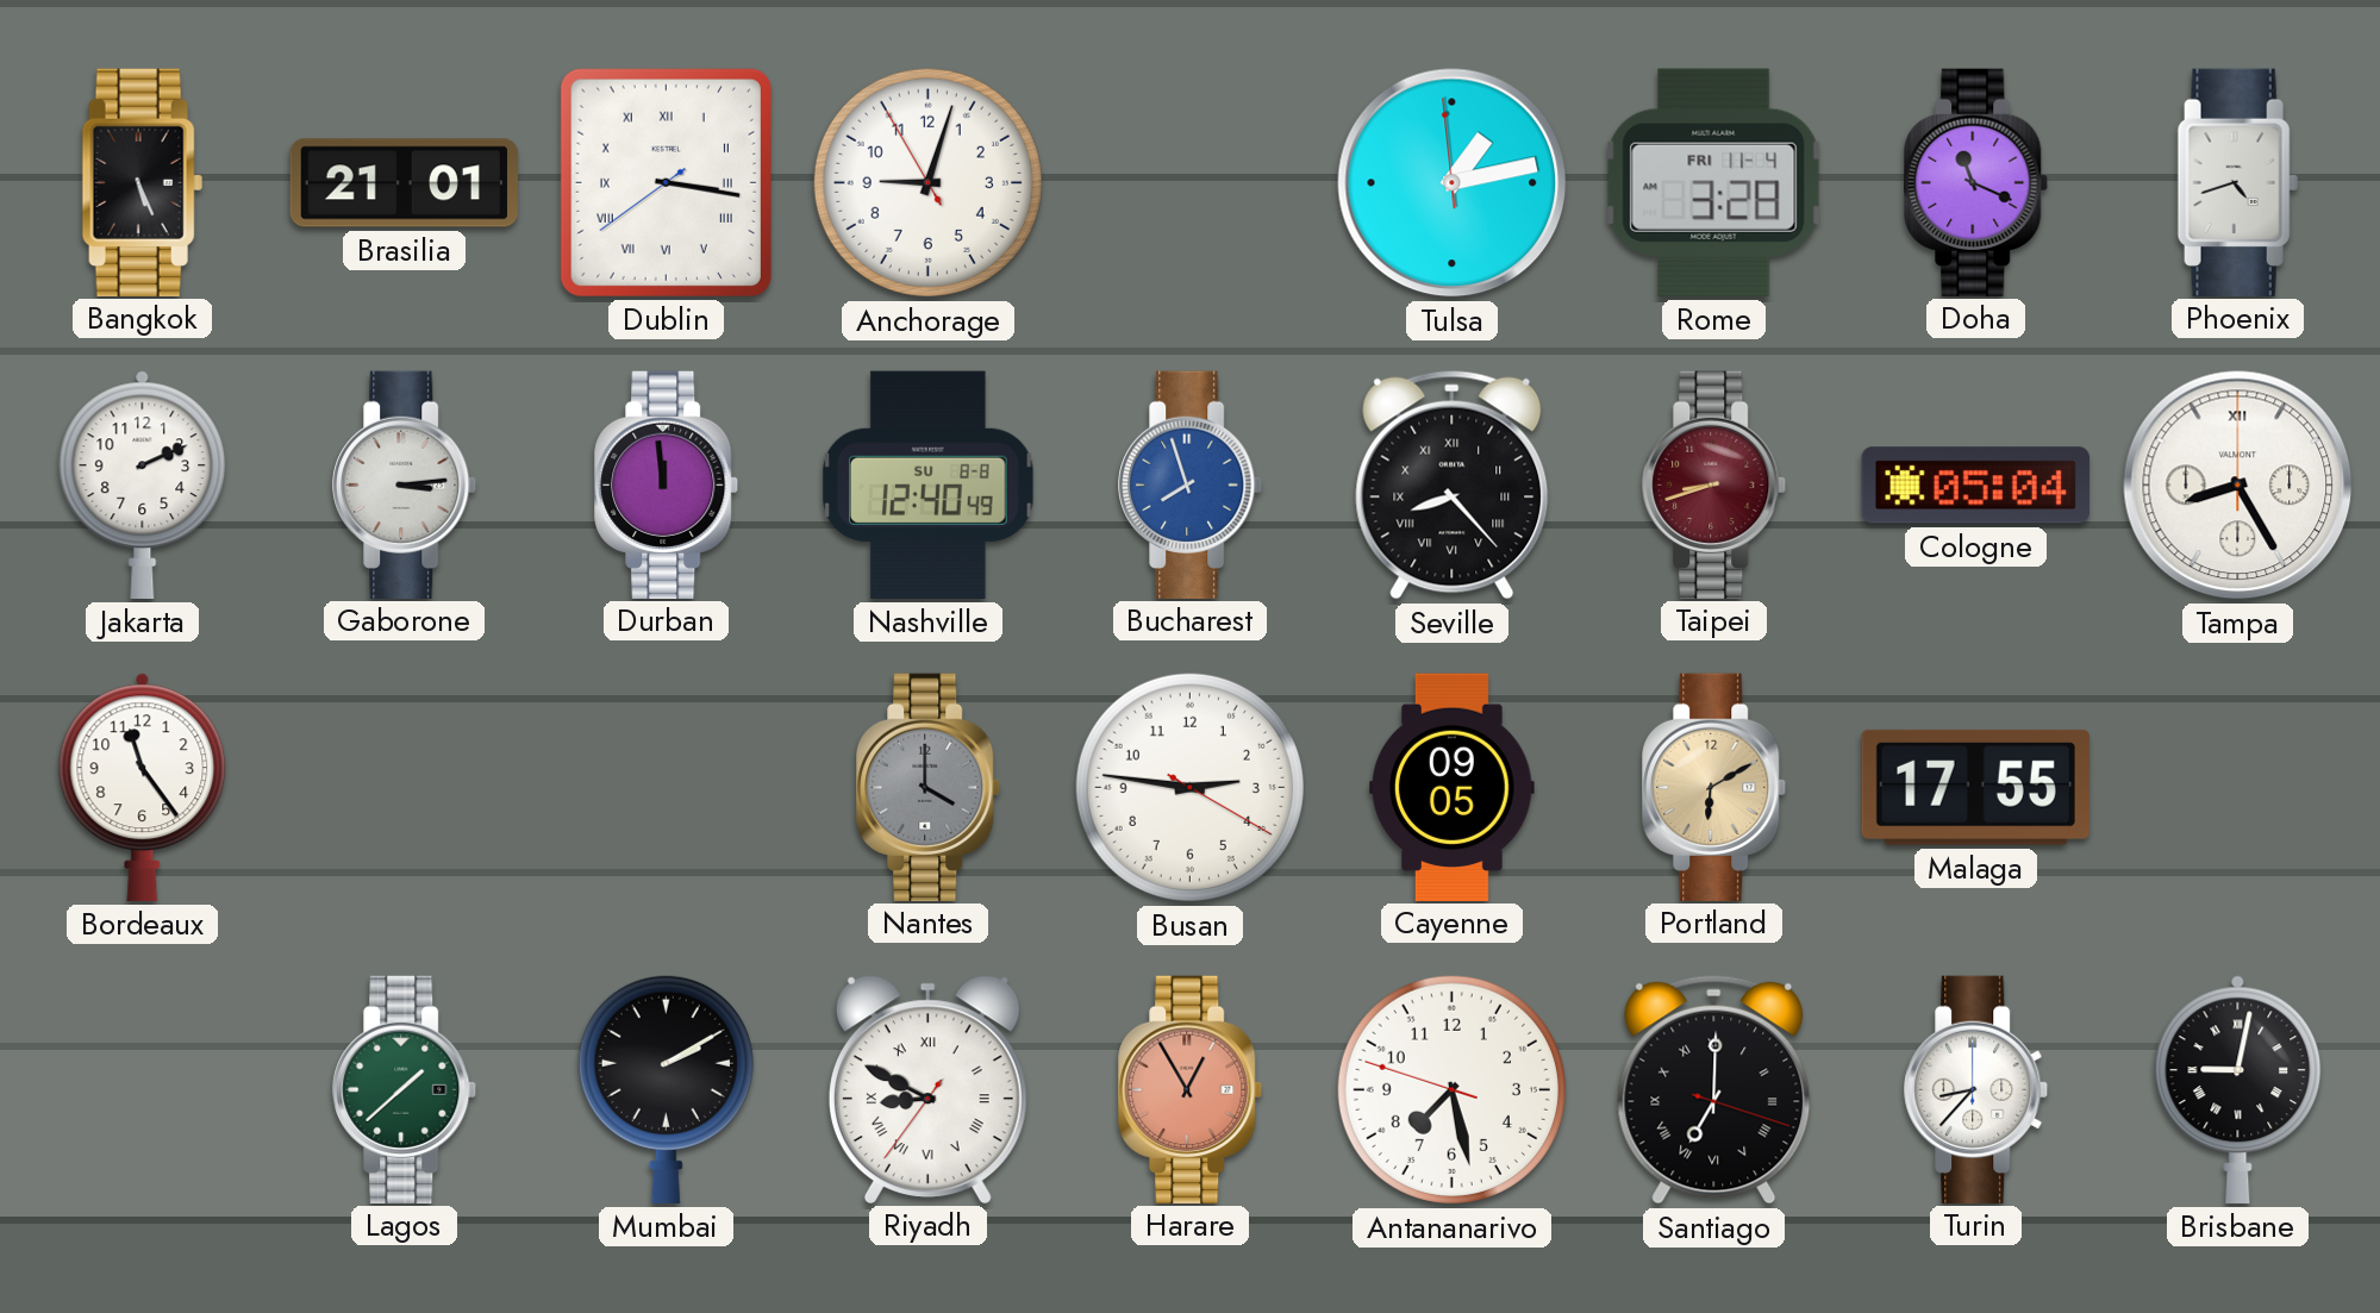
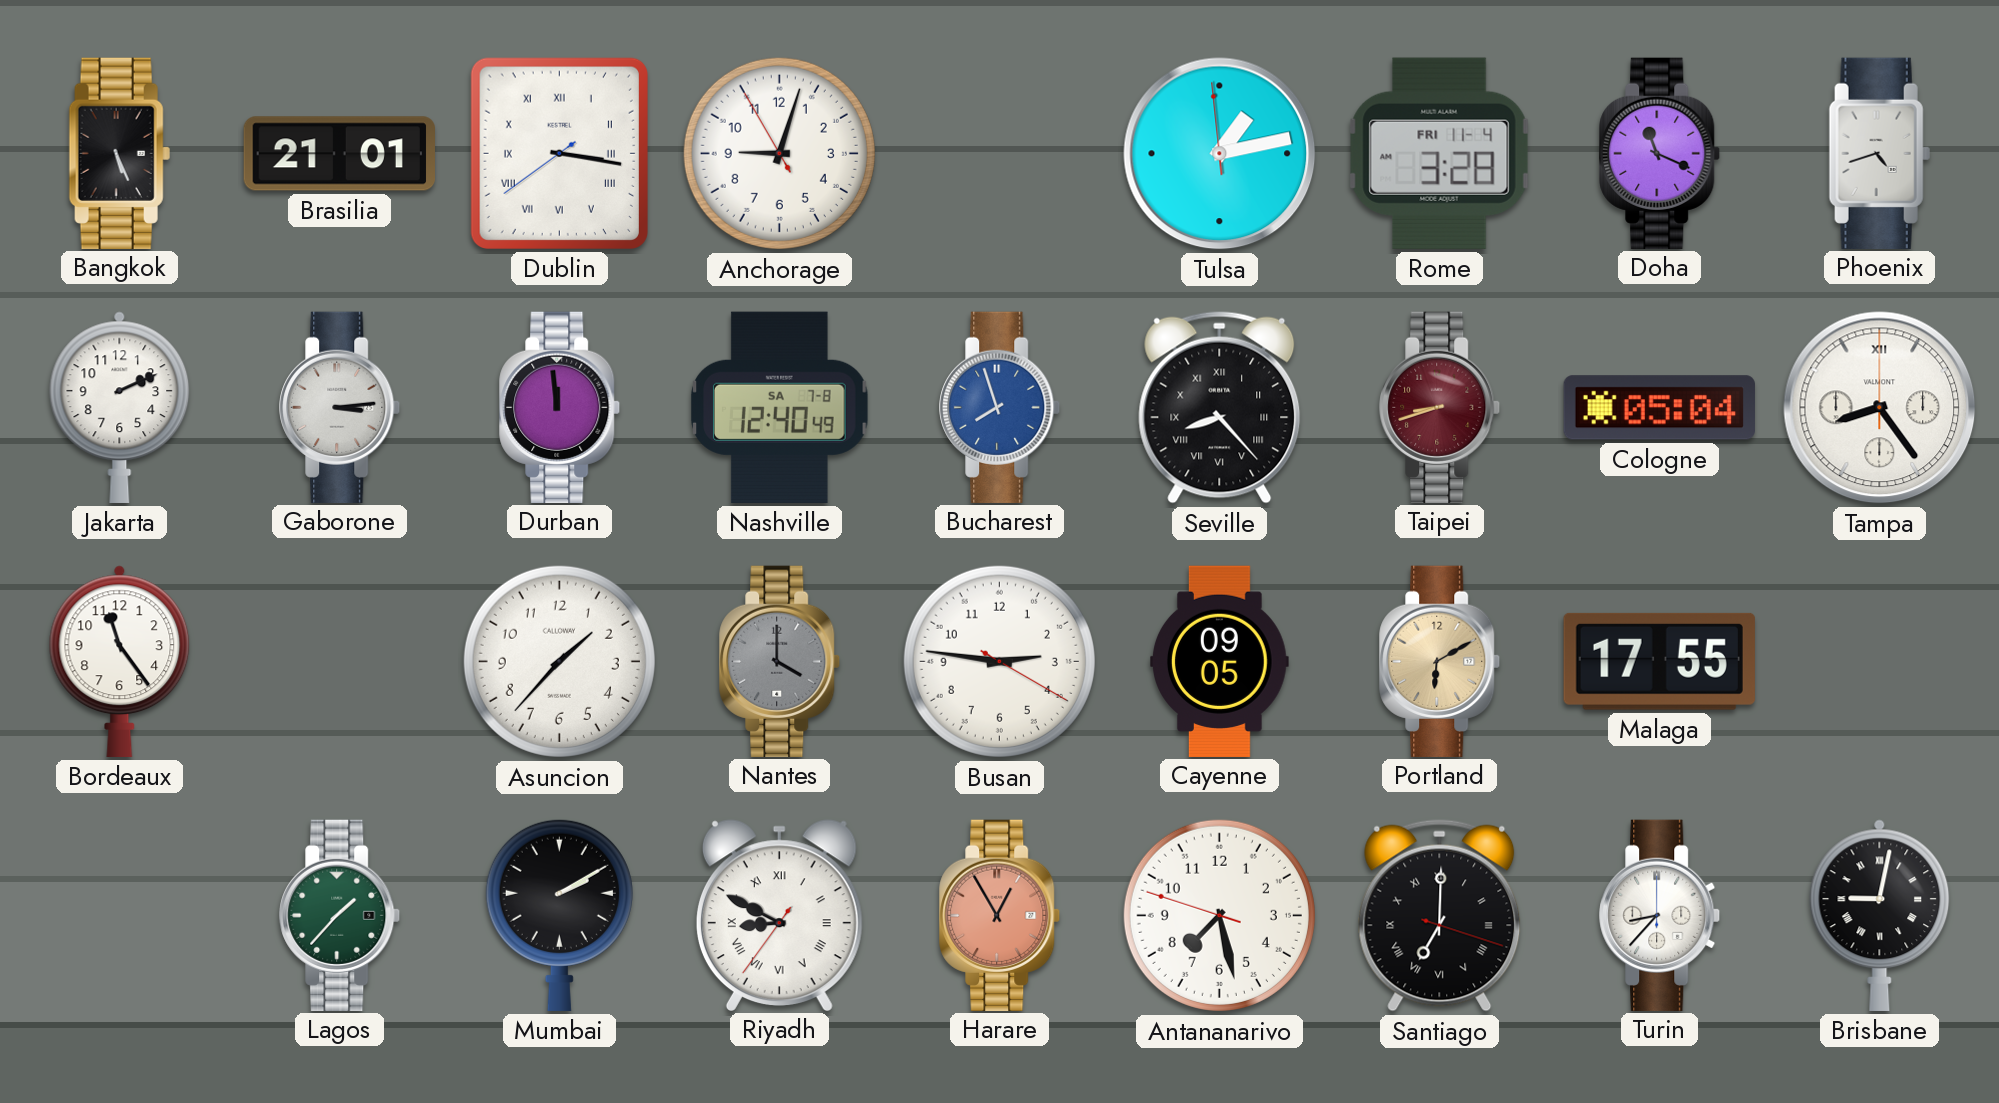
Nashville date: SU 8-8 -> SA 7-8 (780, 407)
Tampa: 8:25 -> 8:24 (1880, 408)
Asuncion: none -> 1:37 (559, 661)
Lagos: 1:38 -> 1:37 (340, 915)
